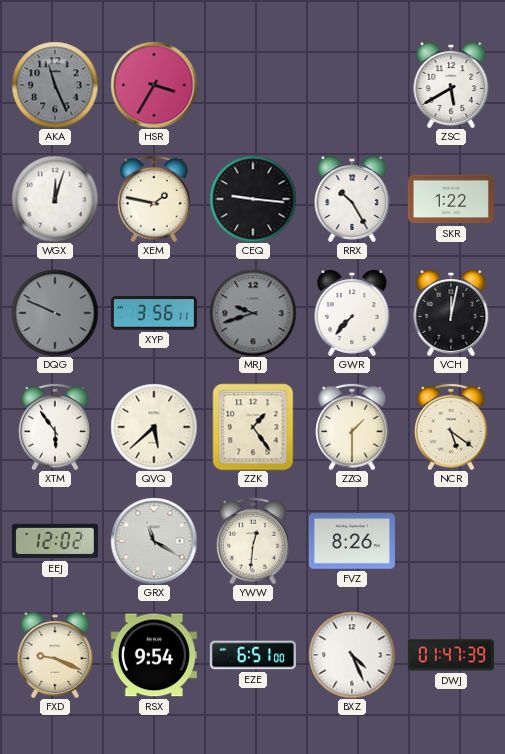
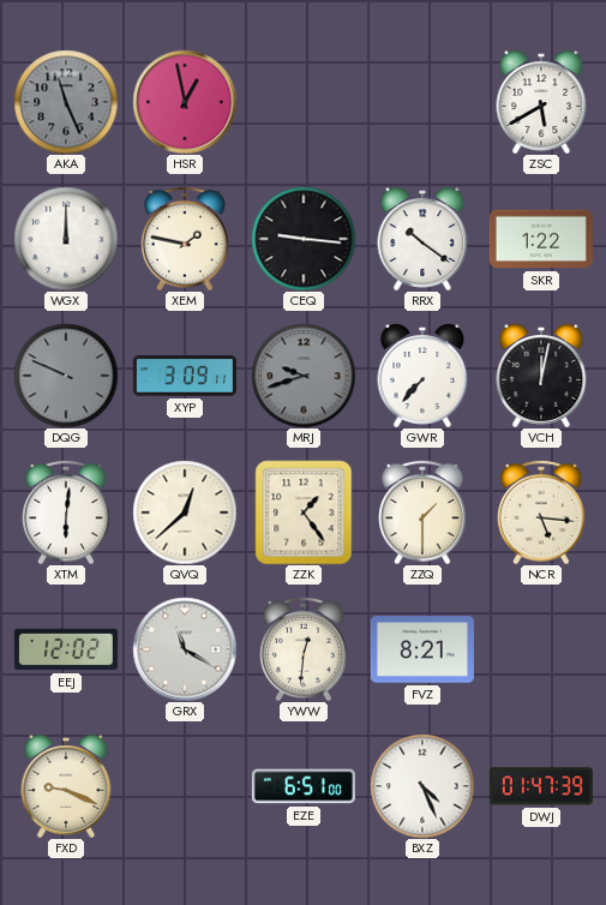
HSR: 3:35 -> 12:58 (185, 102)
WGX: 12:03 -> 12:00 (66, 239)
RRX: 10:25 -> 10:21 (422, 239)
XYP: 3:56 -> 3:09 (185, 377)
XTM: 5:54 -> 6:01 (66, 513)
QVQ: 5:38 -> 12:38 (185, 513)
NCR: 5:21 -> 5:16 (541, 513)
FVZ: 8:26 -> 8:21 (422, 649)
RSX: 9:54 -> none (154, 655)
